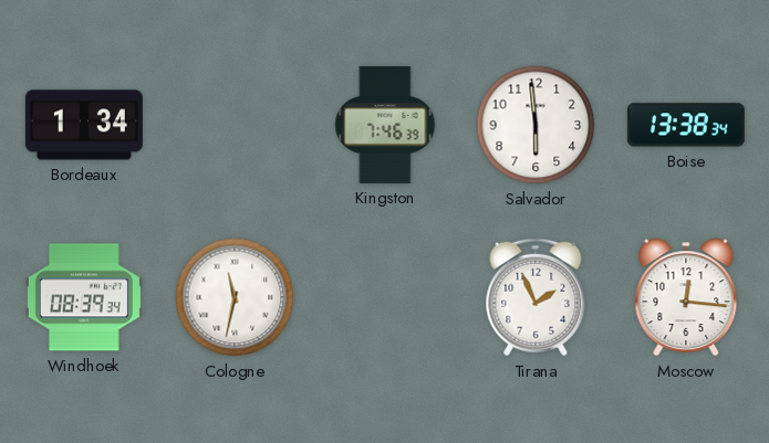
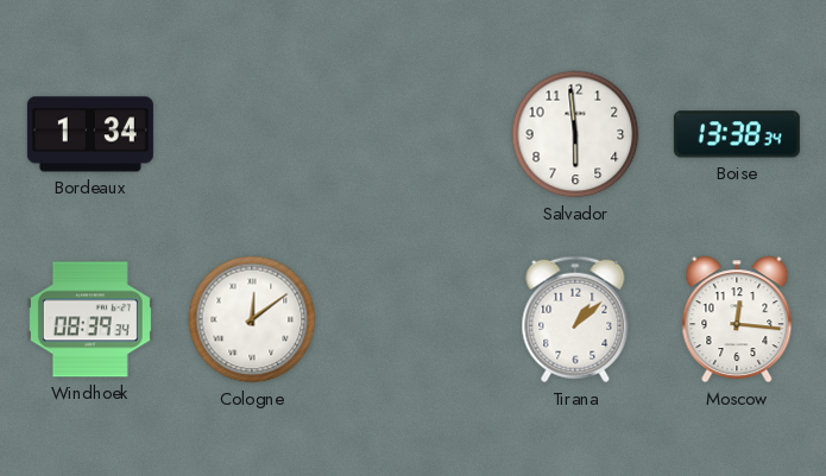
Kingston: 7:46 -> none (385, 125)
Cologne: 11:32 -> 12:09 (252, 319)
Tirana: 1:56 -> 1:08 (575, 319)
